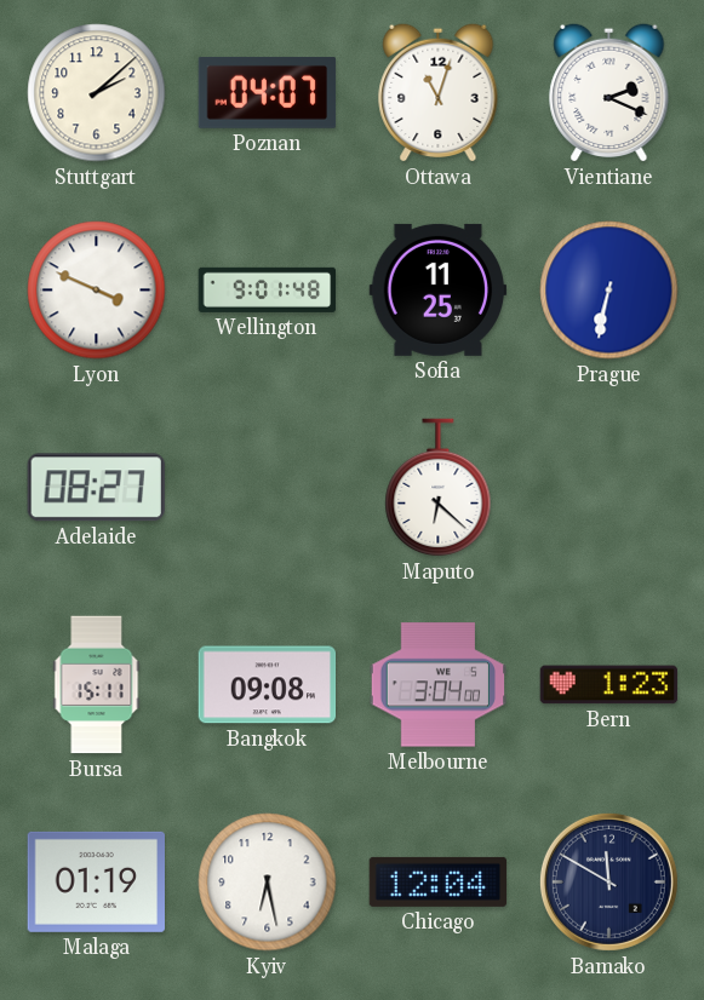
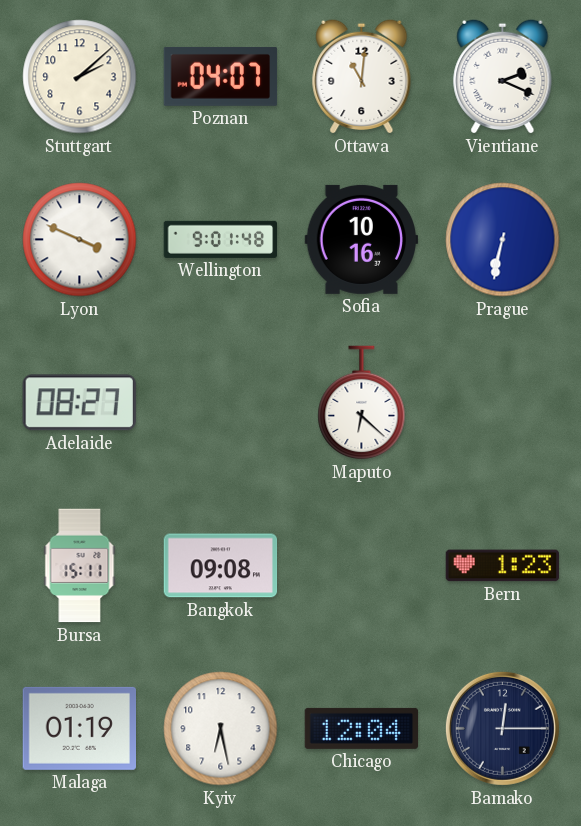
Ottawa: 11:03 -> 11:01 (362, 76)
Sofia: 11:25 -> 10:16 (362, 239)
Melbourne: 3:04 -> none (439, 685)
Bamako: 11:50 -> 12:15 (502, 728)
